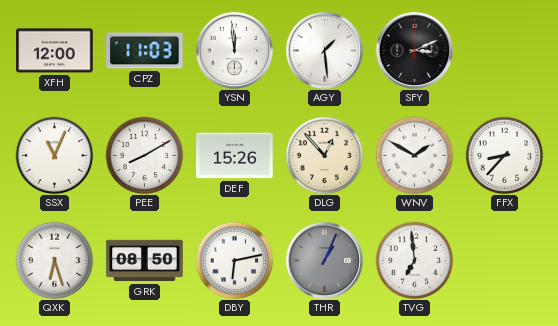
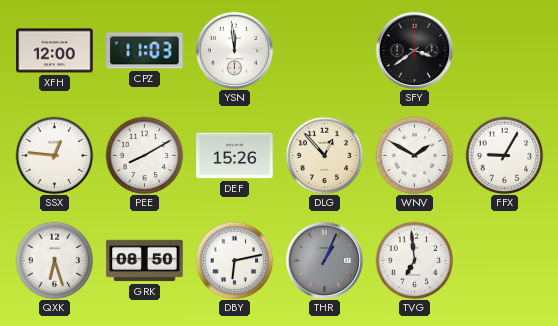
AGY: 1:29 -> none (324, 50)
SFY: 3:11 -> 3:39 (414, 50)
SSX: 11:04 -> 12:46 (54, 155)
FFX: 8:37 -> 9:05 (504, 155)
